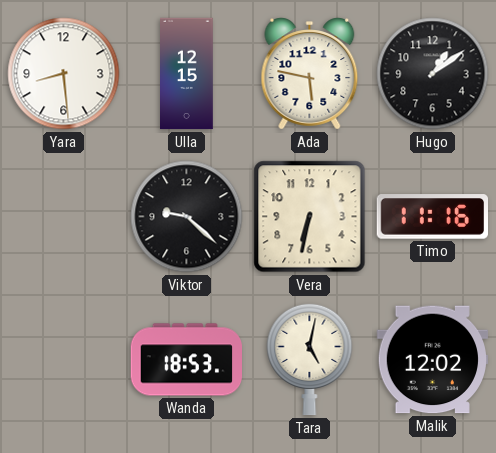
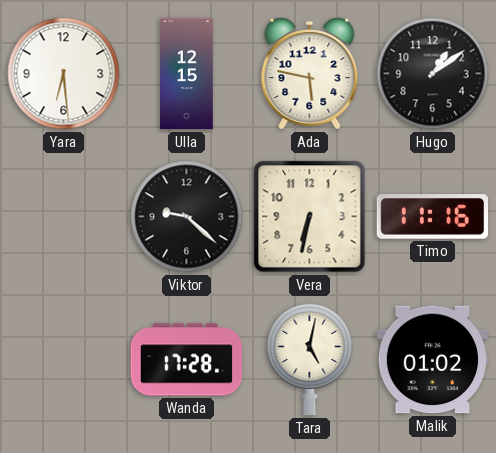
Yara: 8:29 -> 6:29 (64, 74)
Wanda: 18:53 -> 17:28 (186, 360)
Malik: 12:02 -> 01:02 (433, 360)
